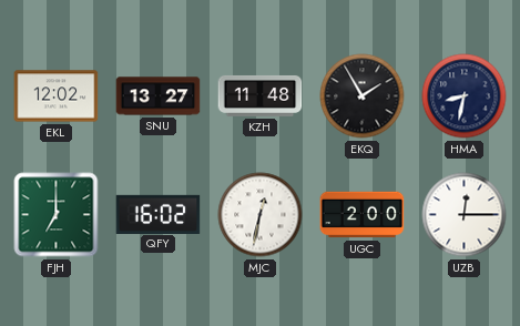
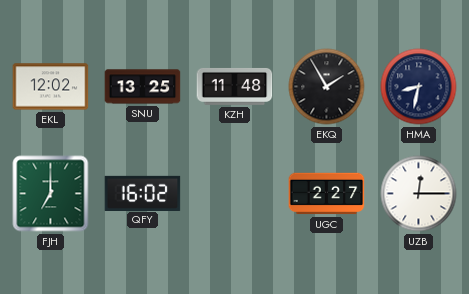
SNU: 13:27 -> 13:25 (143, 87)
MJC: 12:32 -> none (261, 215)
UGC: 2:00 -> 2:27 (327, 194)
